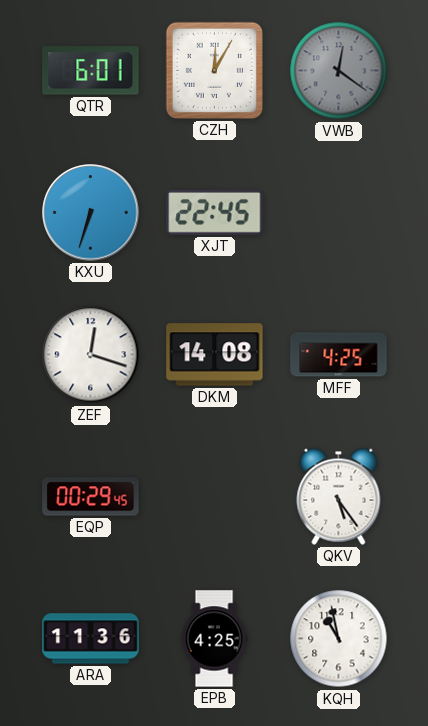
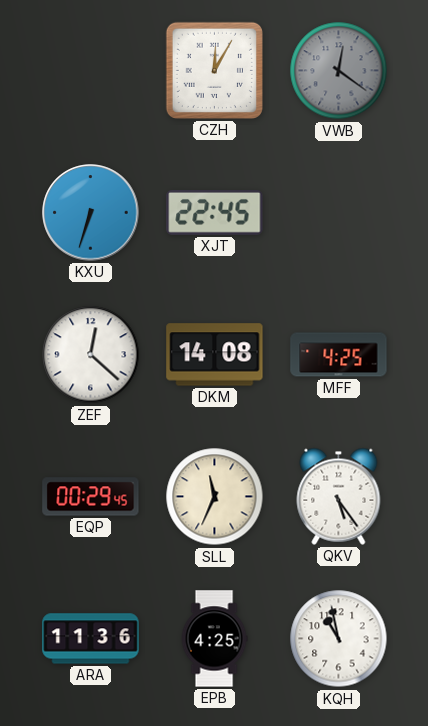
QTR: 6:01 -> none (91, 71)
ZEF: 12:18 -> 12:22 (91, 355)
SLL: none -> 11:34 (215, 497)
